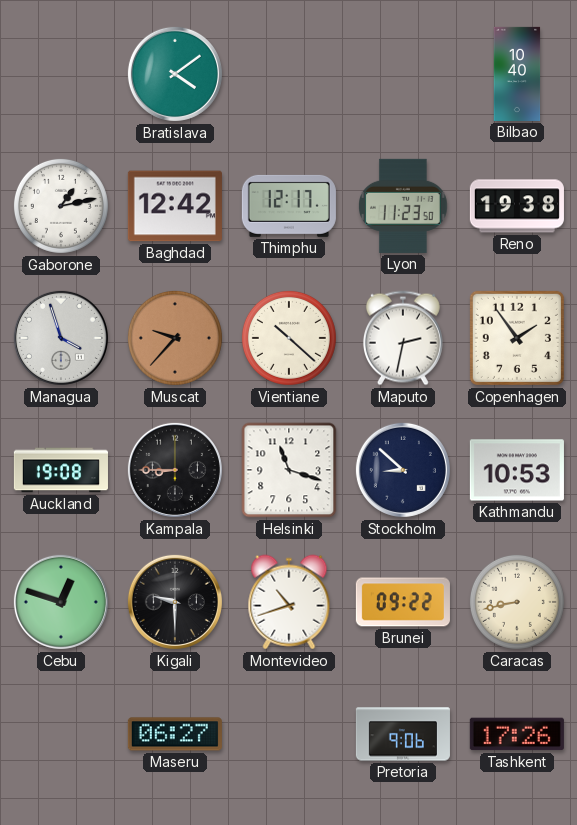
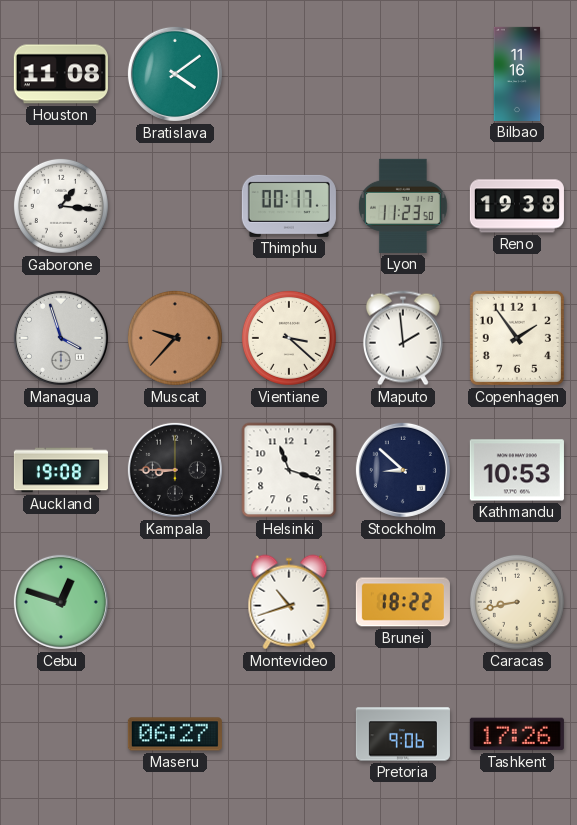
Houston: none -> 11:08 (61, 74)
Bilbao: 10:40 -> 11:16 (517, 74)
Gaborone: 1:13 -> 1:16 (61, 206)
Baghdad: 12:42 -> none (175, 206)
Thimphu: 12:17 -> 00:17 (289, 206)
Vientiane: 10:22 -> 3:22 (289, 338)
Maputo: 2:32 -> 1:59 (403, 338)
Kigali: 9:30 -> none (175, 602)
Brunei: 09:22 -> 18:22 (403, 602)
